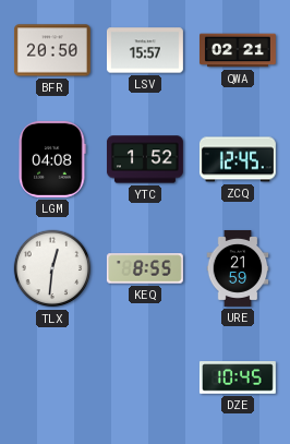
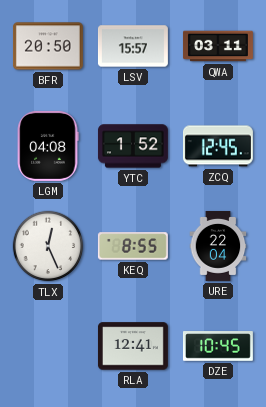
QWA: 02:21 -> 03:11 (218, 46)
TLX: 12:31 -> 12:26 (48, 246)
URE: 21:59 -> 22:04 (218, 246)
RLA: none -> 12:41 (133, 346)
